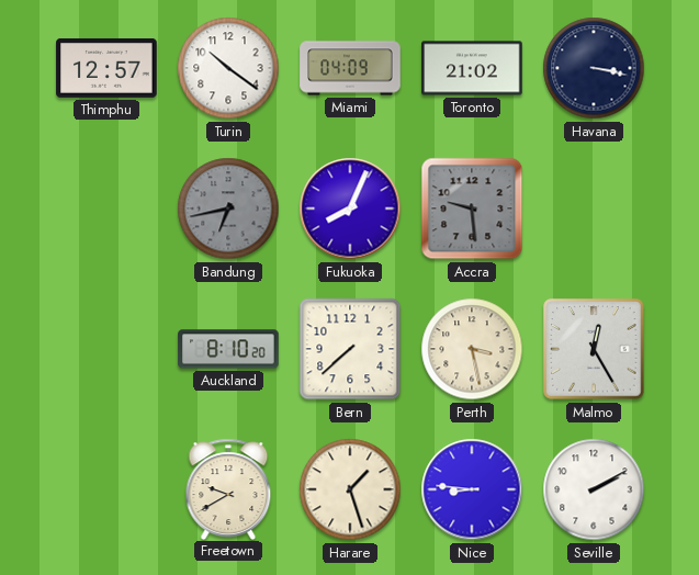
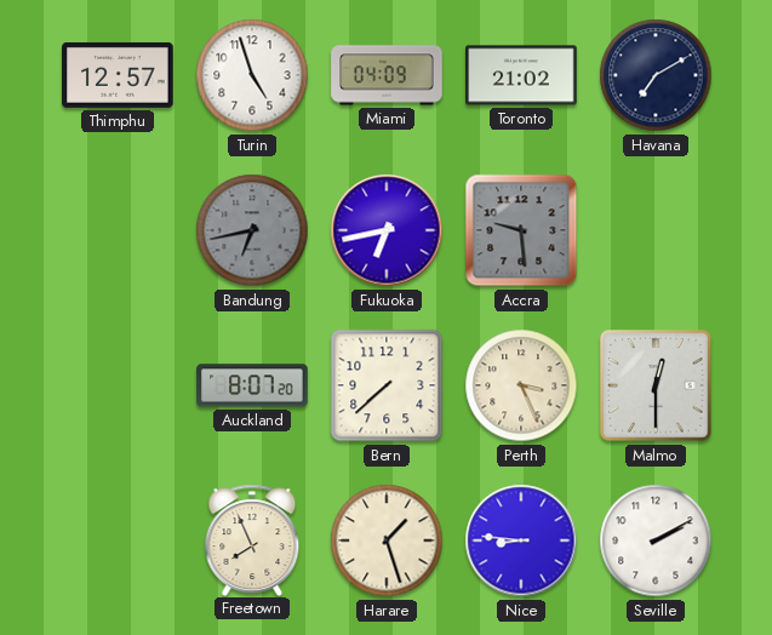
Turin: 10:21 -> 4:57 (252, 75)
Havana: 3:17 -> 7:10 (656, 75)
Fukuoka: 8:04 -> 6:43 (387, 230)
Auckland: 8:10 -> 8:07 (252, 385)
Perth: 3:28 -> 3:26 (521, 385)
Malmo: 12:25 -> 12:30 (656, 385)
Freetown: 9:40 -> 7:56 (252, 539)
